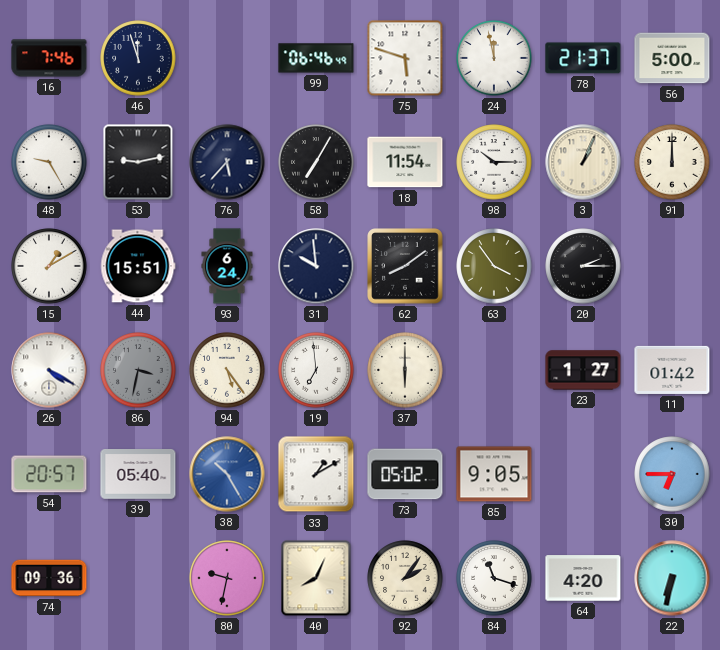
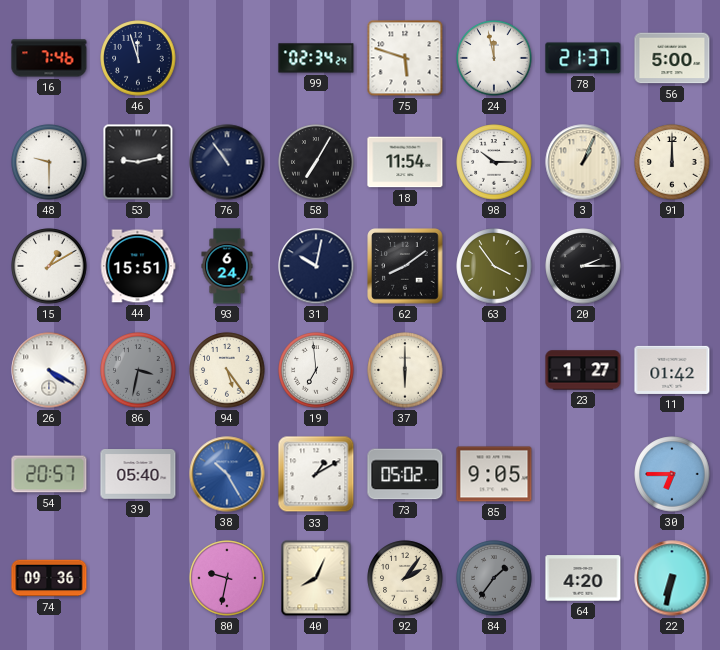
99: 06:46 -> 02:34 (316, 58)
48: 9:25 -> 9:30 (49, 162)
76: 5:37 -> 10:54 (227, 162)
31: 9:59 -> 10:02 (316, 266)
84: 11:18 -> 1:36 (494, 578)
84 dial: white -> grey (494, 578)
